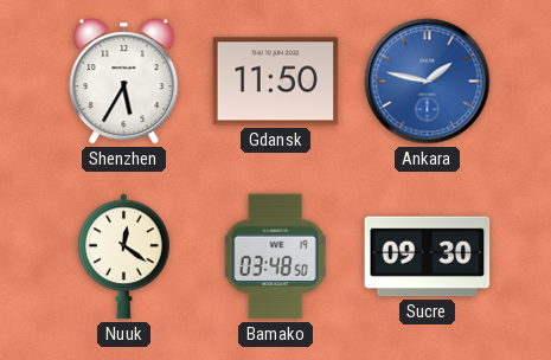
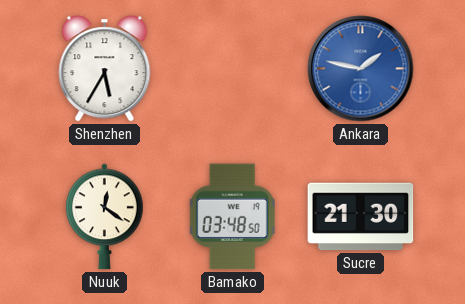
Gdansk: 11:50 -> none (276, 82)
Sucre: 09:30 -> 21:30 (361, 217)
